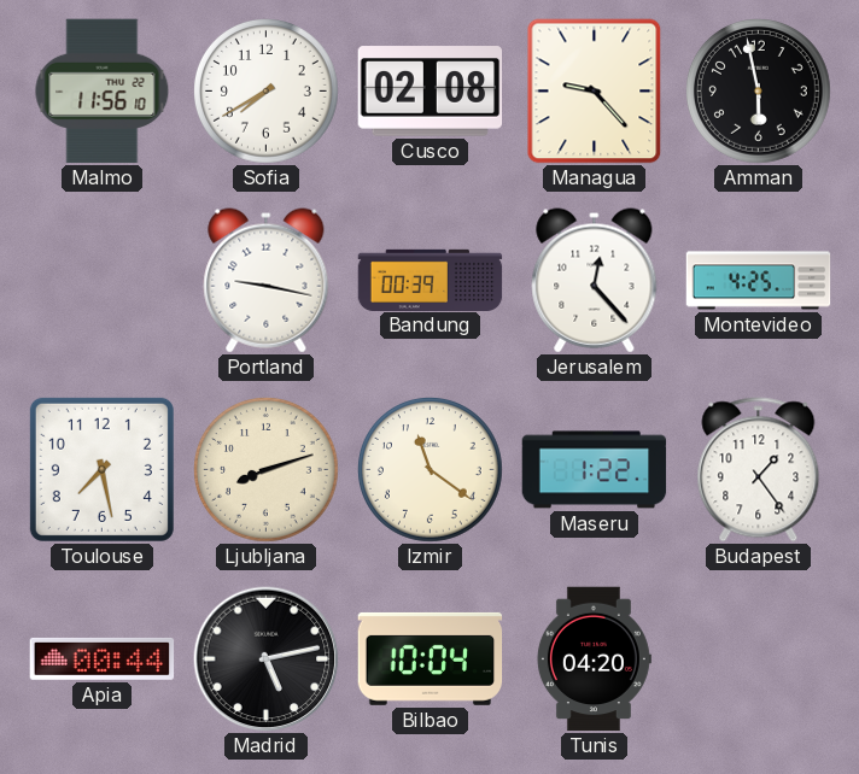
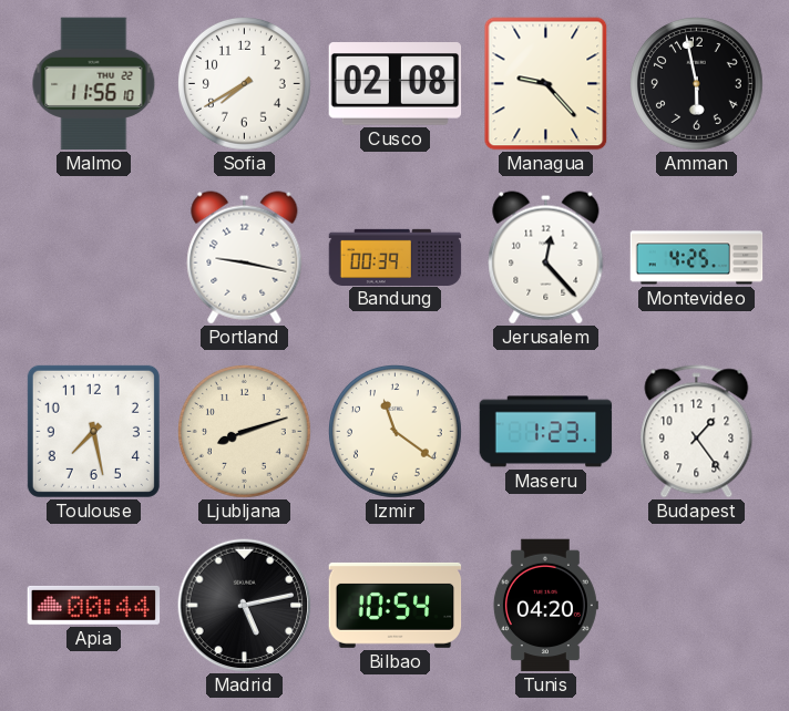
Maseru: 1:22 -> 1:23 (546, 432)
Bilbao: 10:04 -> 10:54 (396, 605)
